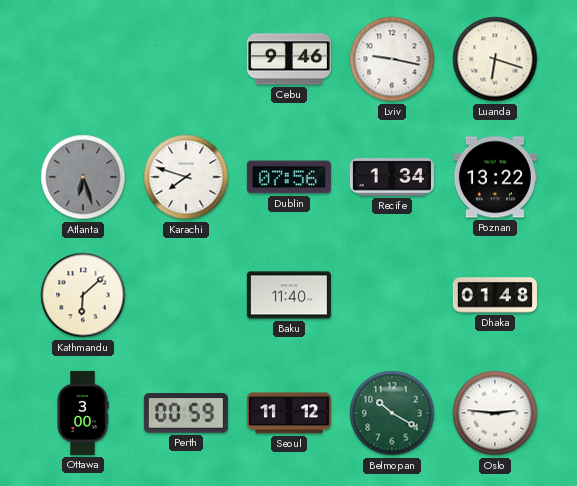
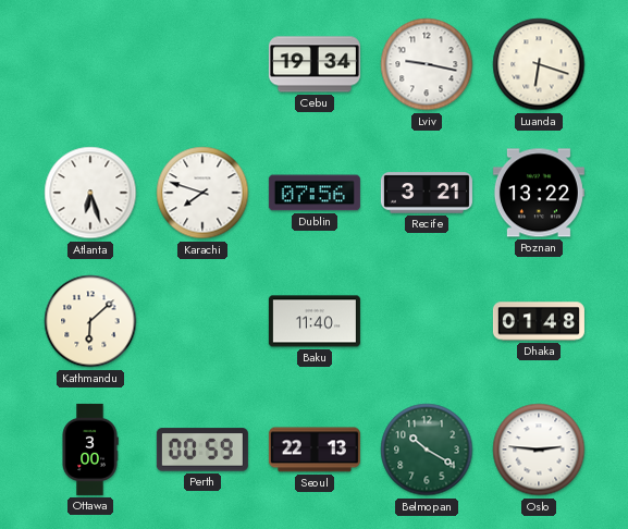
Cebu: 9:46 -> 19:34 (315, 64)
Atlanta dial: grey -> white (90, 193)
Recife: 1:34 -> 3:21 (427, 193)
Seoul: 11:12 -> 22:13 (315, 450)
